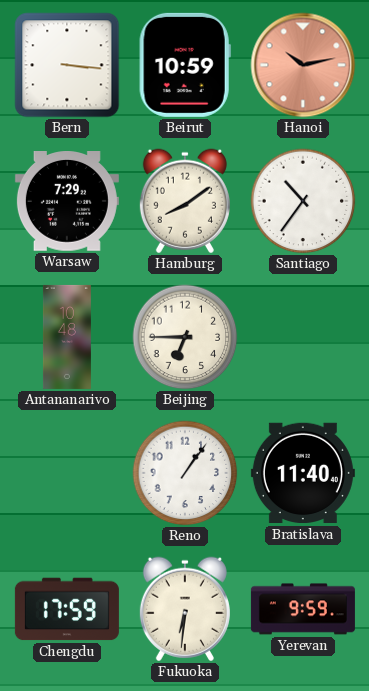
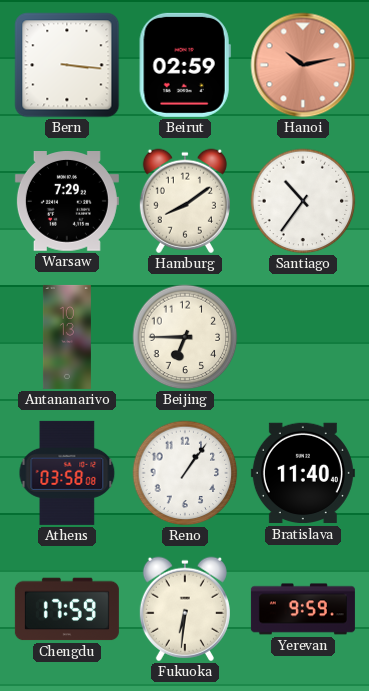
Beirut: 10:59 -> 02:59 (185, 65)
Antananarivo: 10:48 -> 10:13 (67, 337)
Athens: none -> 03:58 (67, 473)
